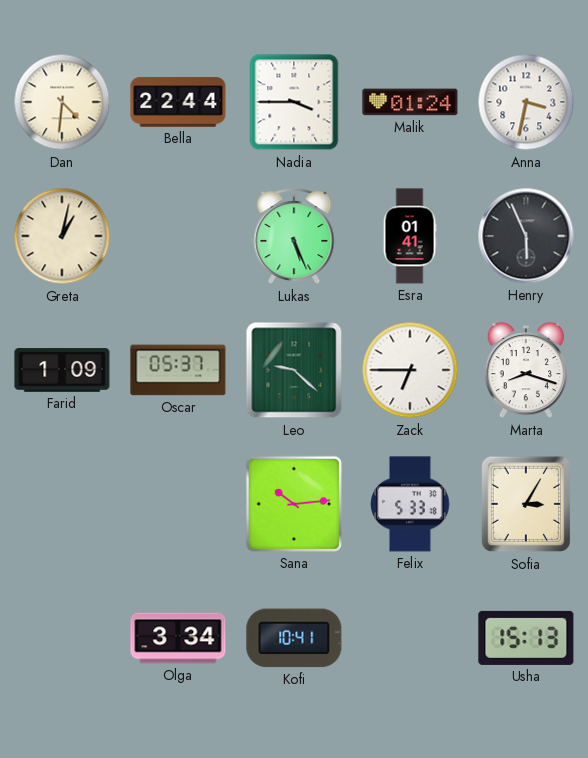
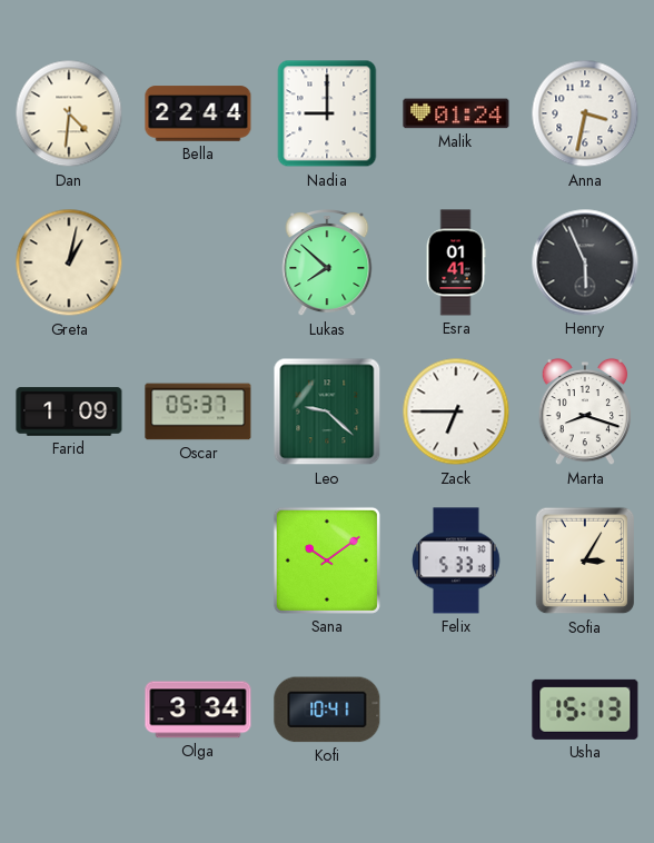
Nadia: 3:45 -> 9:00 (327, 113)
Lukas: 5:26 -> 7:52 (327, 264)
Sana: 10:14 -> 10:09 (327, 561)
